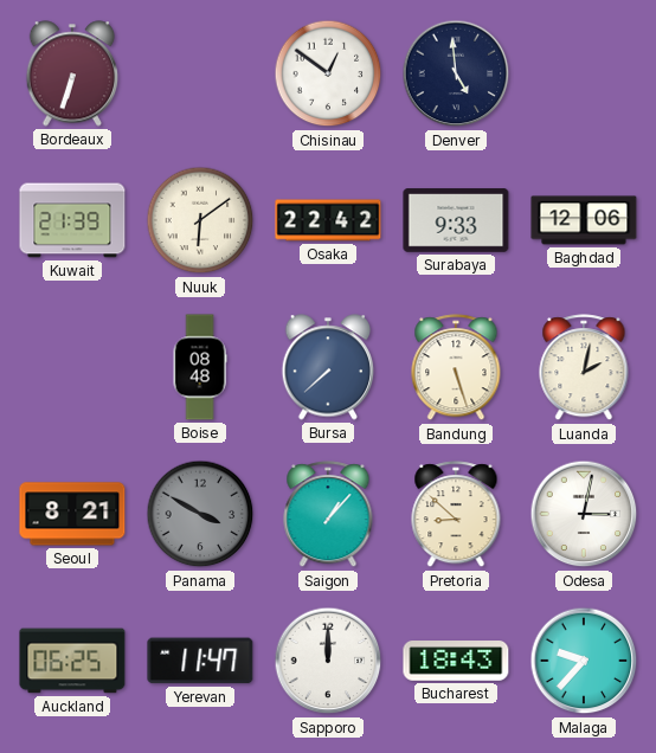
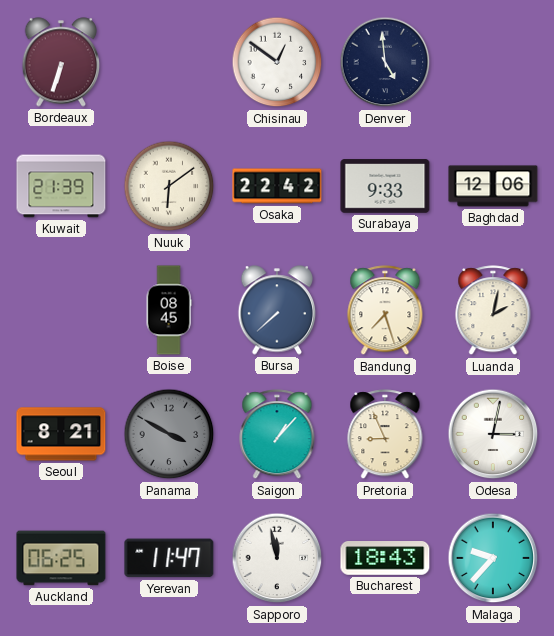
Boise: 08:48 -> 08:45 (169, 310)
Bandung: 5:27 -> 7:27 (385, 311)
Pretoria: 8:52 -> 8:56 (385, 435)
Sapporo: 12:00 -> 11:58 (277, 558)
